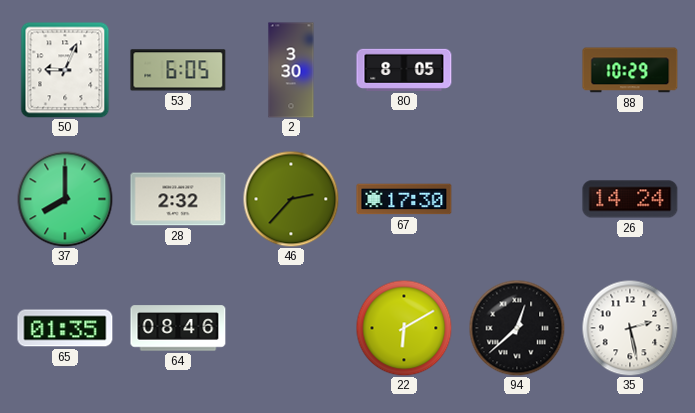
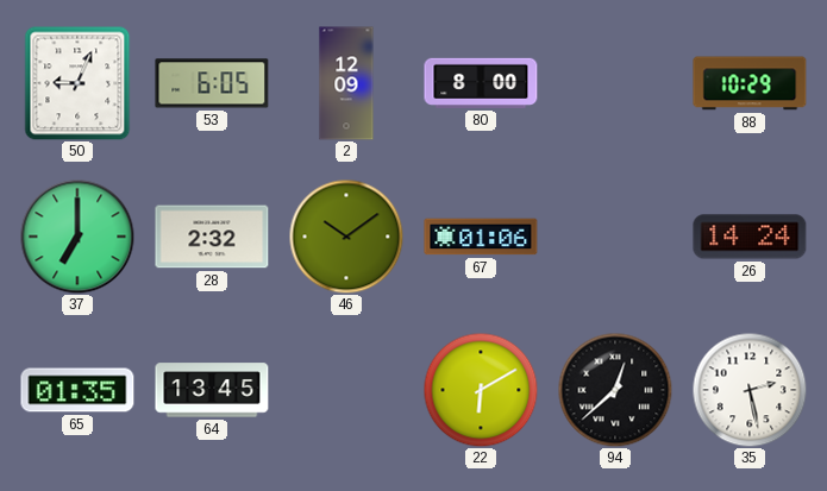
2: 3:30 -> 12:09 (346, 83)
80: 8:05 -> 8:00 (481, 83)
37: 8:00 -> 7:00 (77, 237)
46: 2:37 -> 10:09 (346, 237)
67: 17:30 -> 01:06 (481, 237)
64: 08:46 -> 13:45 (212, 390)
